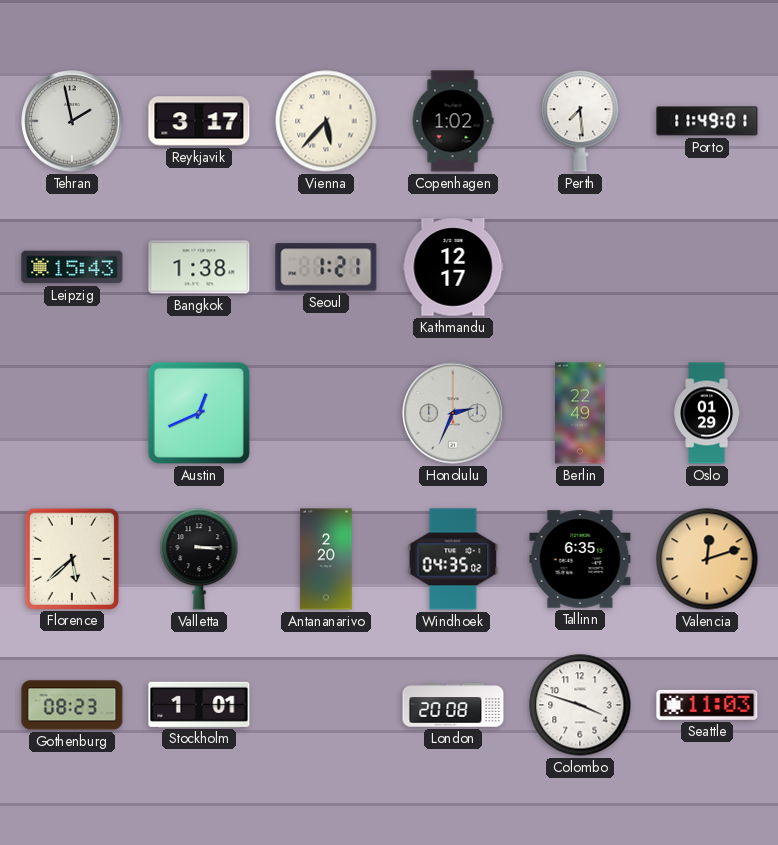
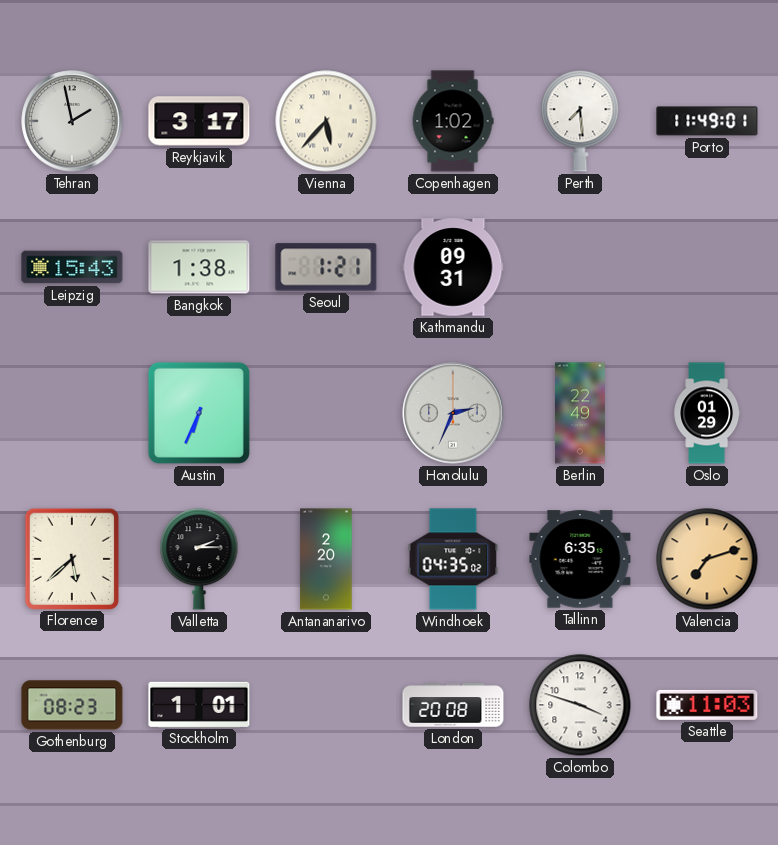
Kathmandu: 12:17 -> 09:31 (453, 267)
Austin: 12:41 -> 6:34 (199, 413)
Valletta: 3:15 -> 2:15 (199, 559)
Valencia: 12:12 -> 7:12 (707, 559)
